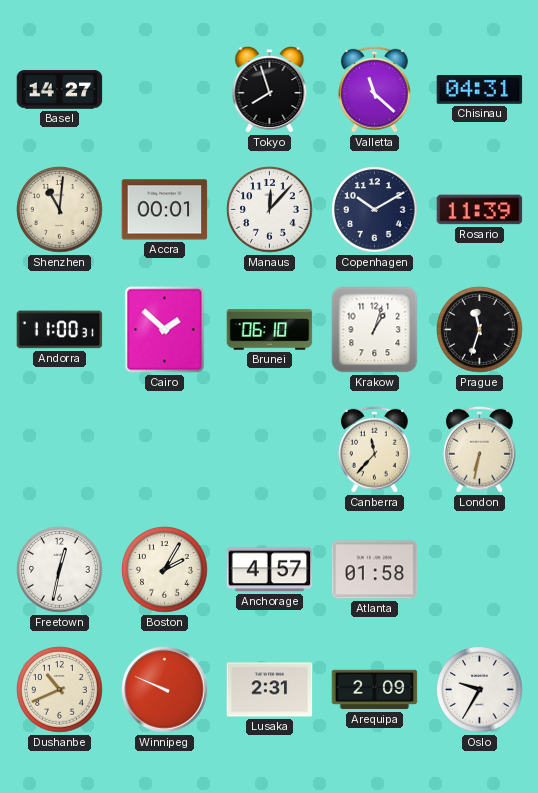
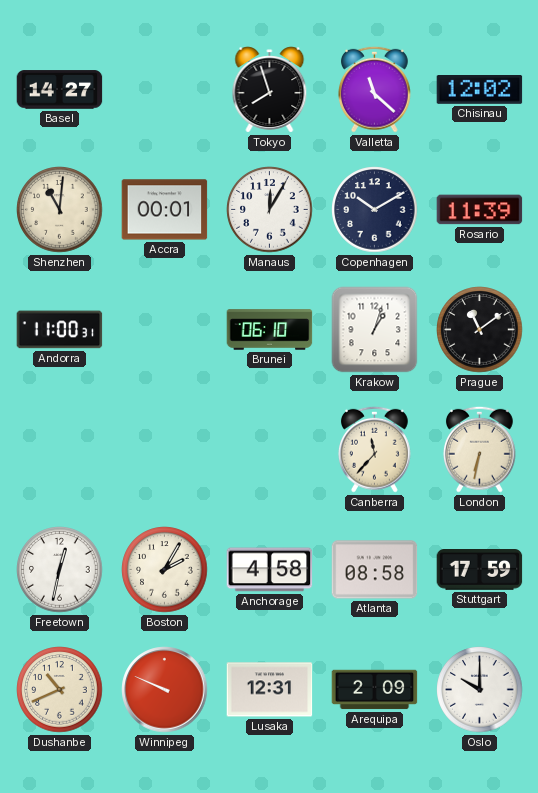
Chisinau: 04:31 -> 12:02 (480, 90)
Manaus: 12:07 -> 12:05 (270, 210)
Cairo: 1:52 -> none (165, 330)
Prague: 11:33 -> 11:09 (480, 330)
Anchorage: 4:57 -> 4:58 (270, 570)
Atlanta: 01:58 -> 08:58 (375, 570)
Stuttgart: none -> 17:59 (480, 570)
Lusaka: 2:31 -> 12:31 (270, 690)
Oslo: 9:35 -> 10:00 (480, 690)
